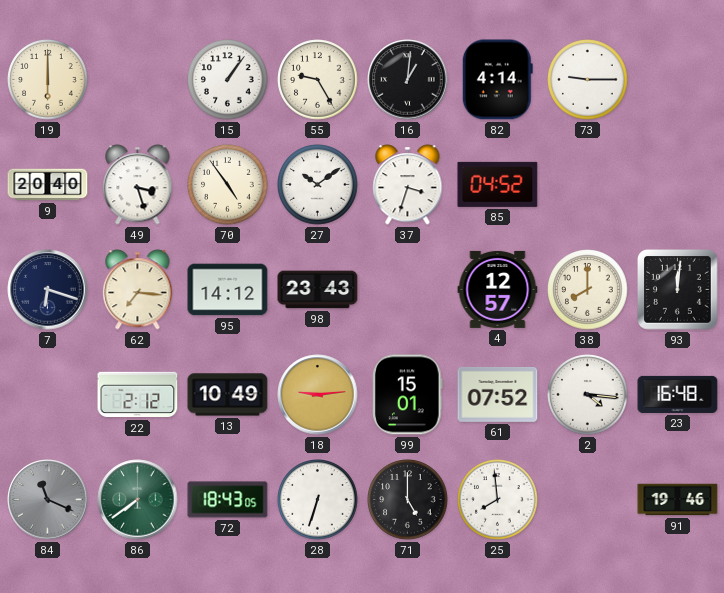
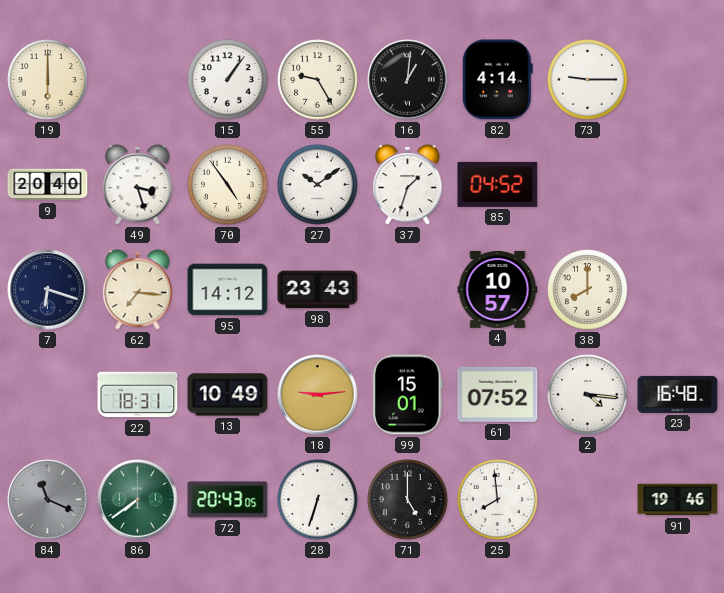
37: 3:33 -> 1:33 (408, 185)
4: 12:57 -> 10:57 (498, 289)
93: 12:01 -> none (678, 290)
22: 2:12 -> 18:31 (138, 395)
72: 18:43 -> 20:43 (228, 500)
